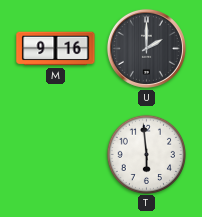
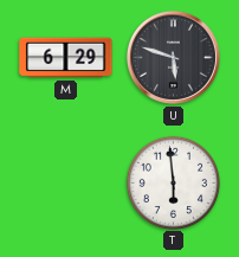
M: 9:16 -> 6:29 (66, 58)
U: 2:00 -> 5:48 (173, 57)
